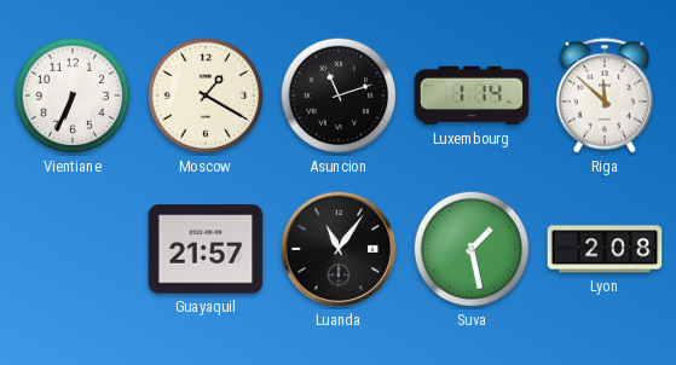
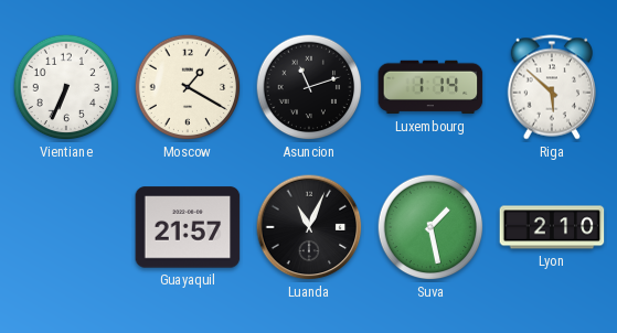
Riga: 11:52 -> 5:52 (552, 87)
Luanda: 11:06 -> 11:04 (309, 227)
Lyon: 2:08 -> 2:10 (552, 227)
